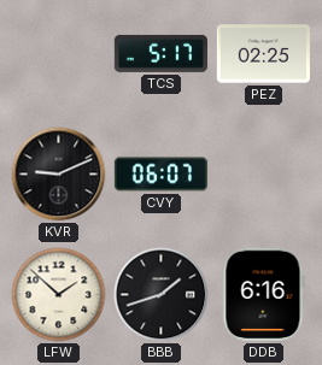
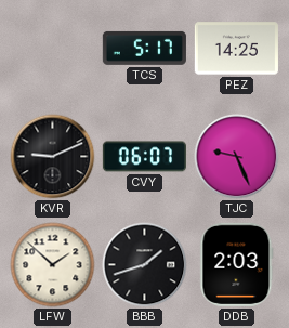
PEZ: 02:25 -> 14:25 (236, 49)
TJC: none -> 9:26 (237, 157)
DDB: 6:16 -> 2:03 (237, 264)
